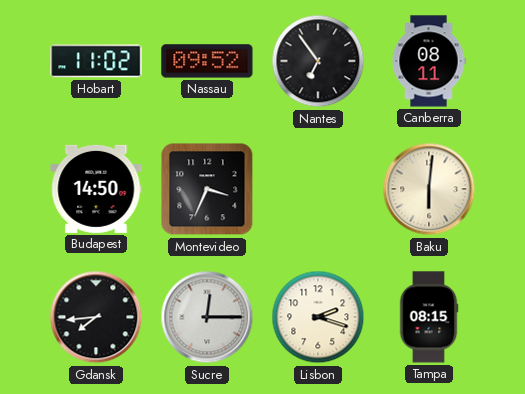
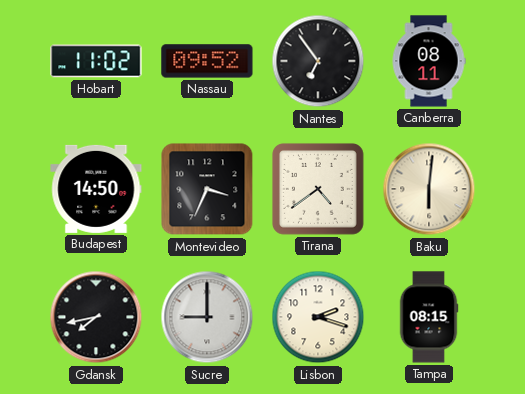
Tirana: none -> 4:39 (318, 189)
Gdansk: 7:44 -> 7:43 (96, 317)
Sucre: 12:15 -> 9:00 (207, 317)
